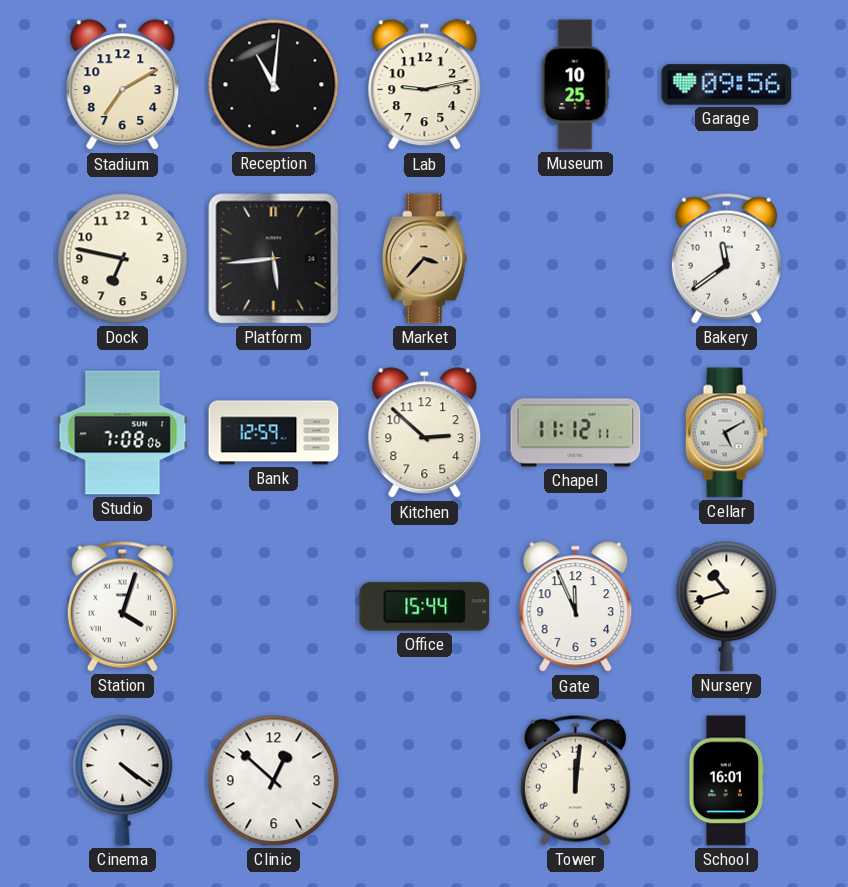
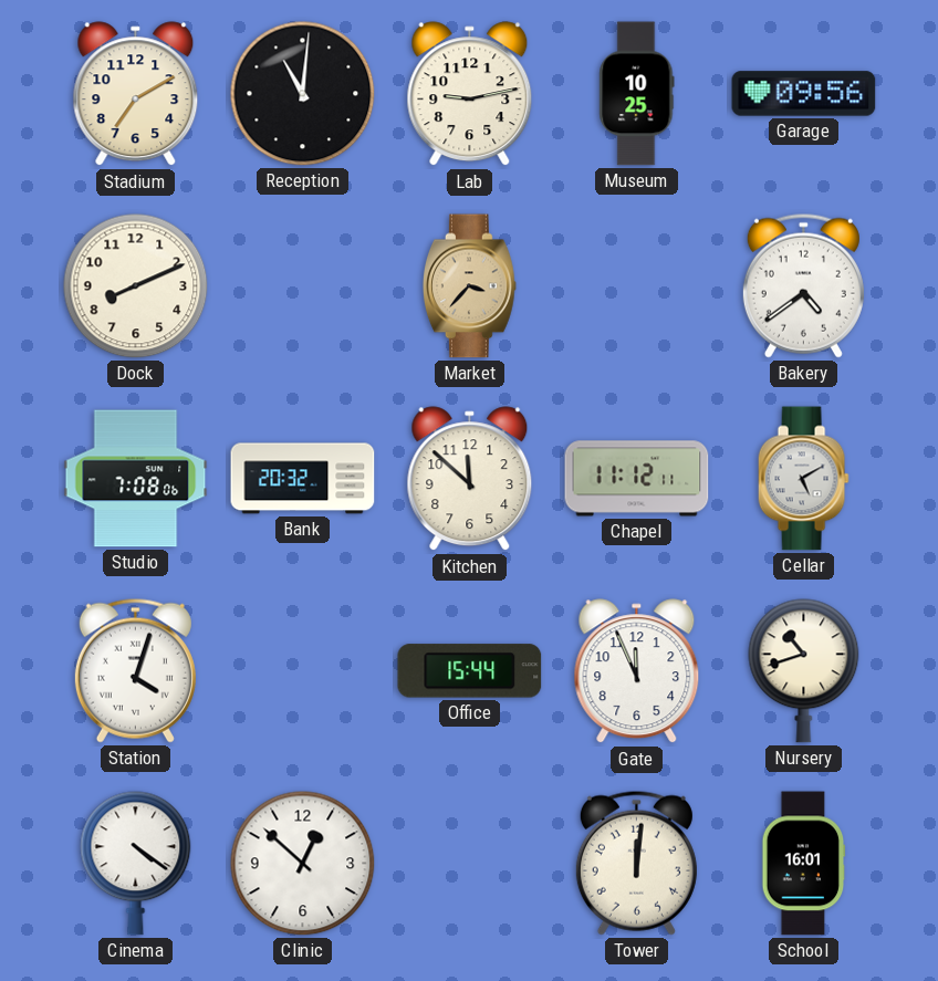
Dock: 6:47 -> 8:11 (136, 286)
Platform: 5:44 -> none (274, 259)
Bakery: 11:39 -> 4:39 (803, 285)
Bank: 12:59 -> 20:32 (303, 479)
Kitchen: 2:52 -> 11:52 (470, 479)
